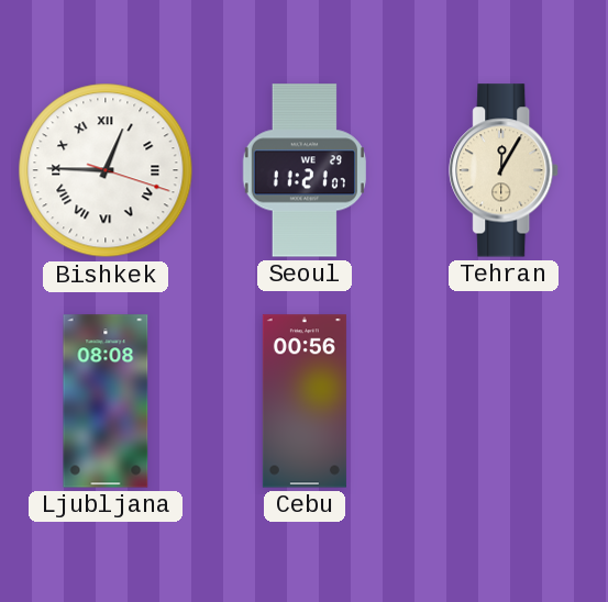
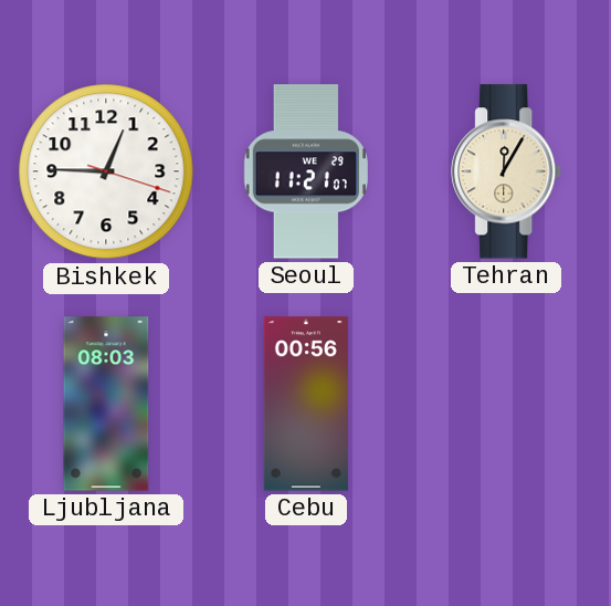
Bishkek numerals: Roman -> Arabic (106, 171)
Ljubljana: 08:08 -> 08:03 (106, 404)
